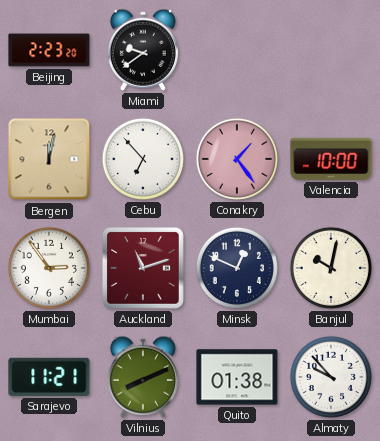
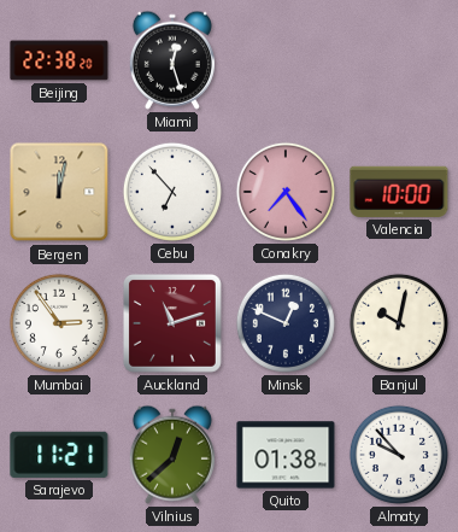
Beijing: 2:23 -> 22:38 (59, 60)
Miami: 9:39 -> 12:27 (172, 60)
Conakry: 1:24 -> 7:24 (286, 192)
Vilnius: 8:11 -> 12:38 (172, 455)
